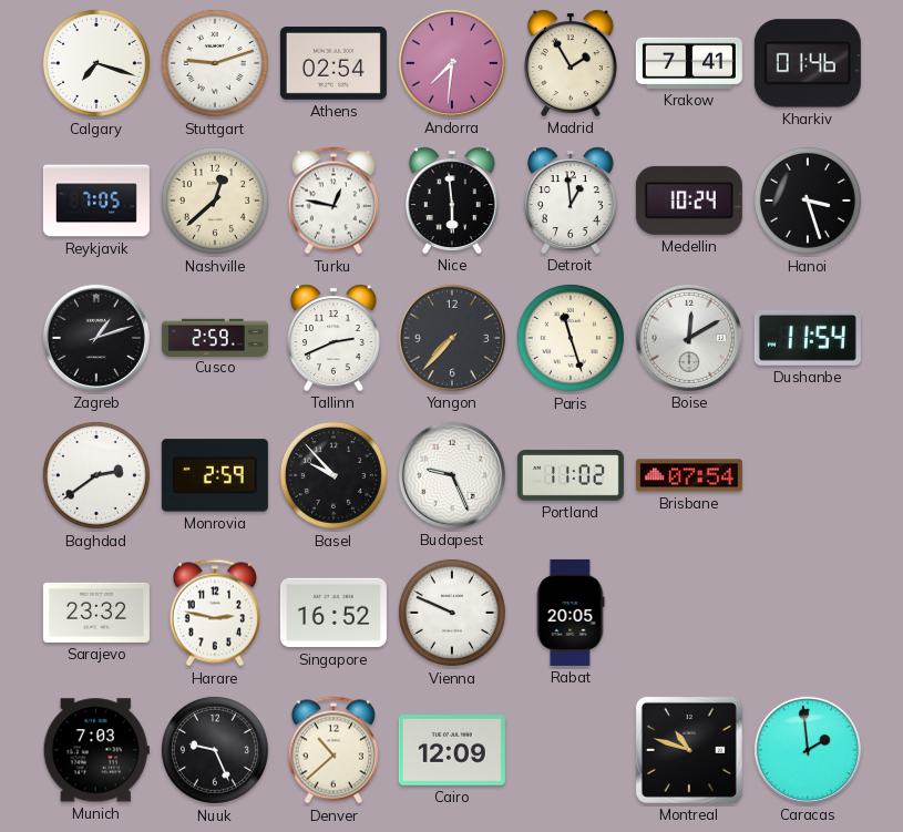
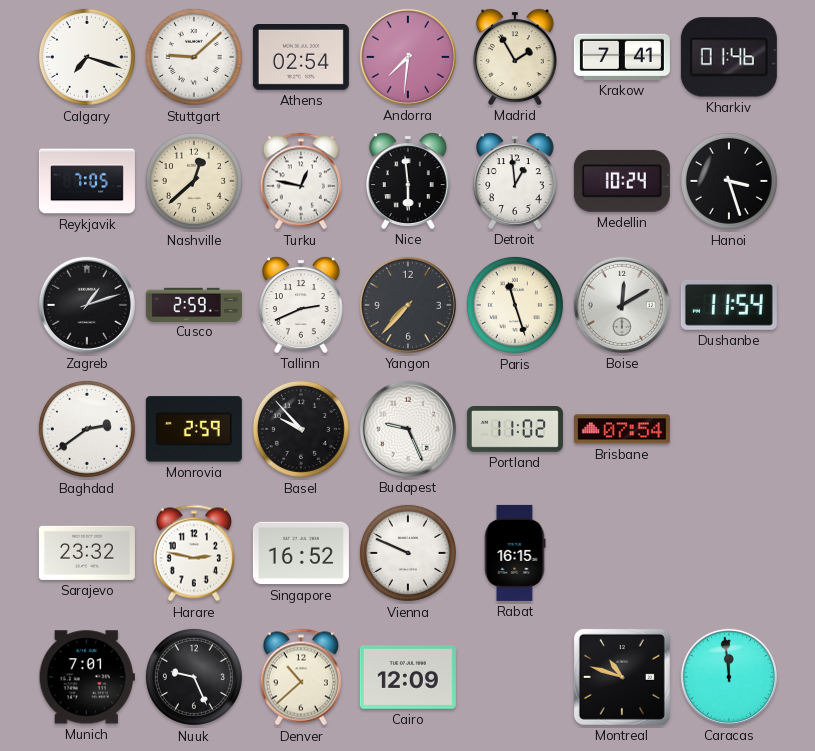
Stuttgart: 9:12 -> 9:08 (194, 57)
Rabat: 20:05 -> 16:15 (515, 553)
Munich: 7:03 -> 7:01 (87, 677)
Caracas: 1:59 -> 11:59 (729, 677)
